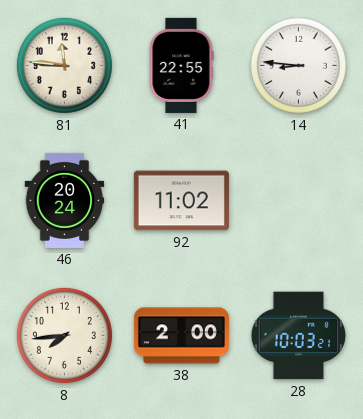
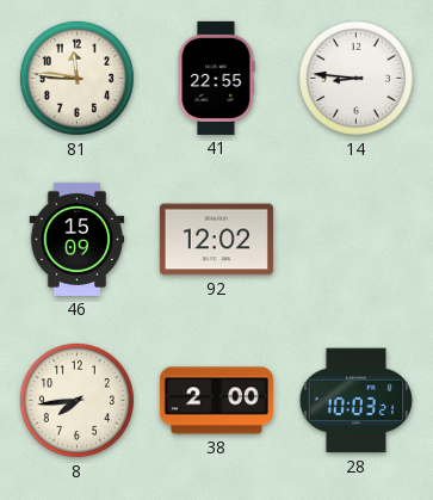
46: 20:24 -> 15:09 (78, 239)
92: 11:02 -> 12:02 (216, 240)
